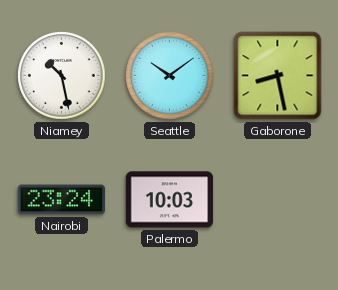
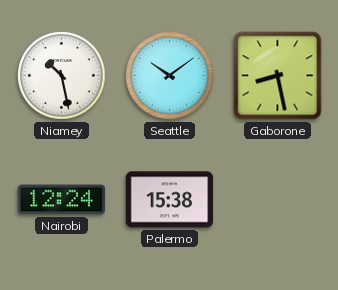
Nairobi: 23:24 -> 12:24 (62, 200)
Palermo: 10:03 -> 15:38 (170, 200)
